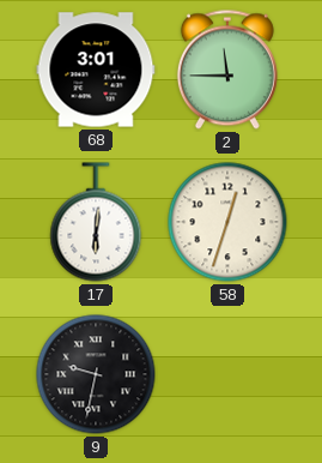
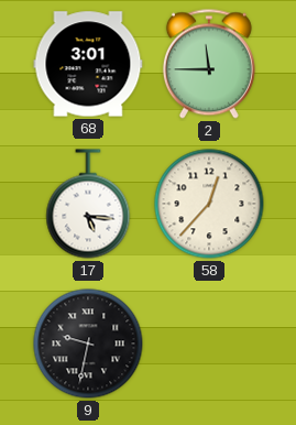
17: 6:01 -> 5:16 (88, 204)
58: 12:33 -> 12:37 (209, 204)
